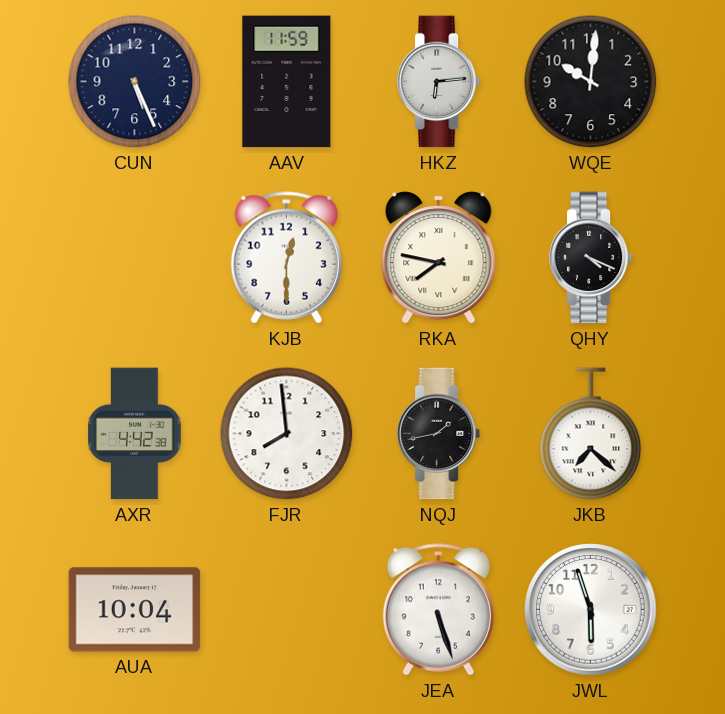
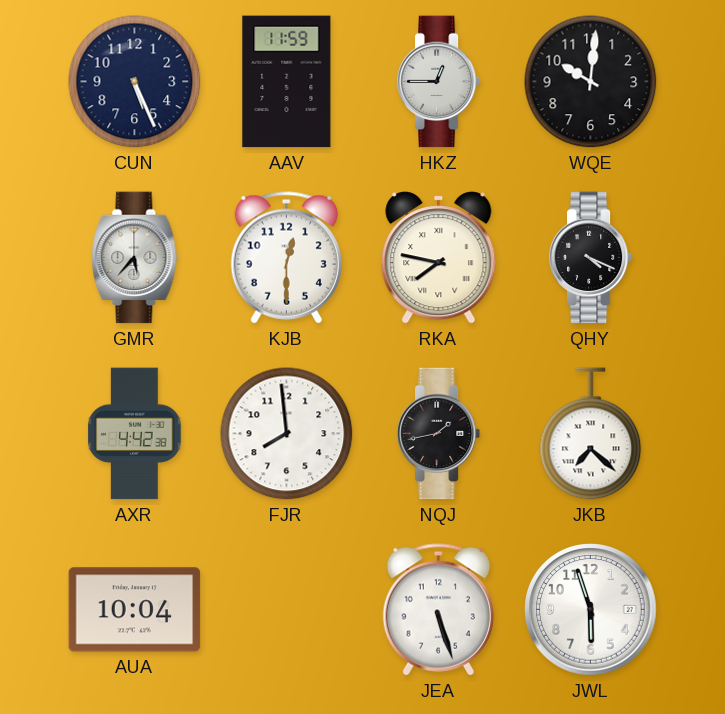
HKZ: 6:14 -> 12:45 (439, 82)
GMR: none -> 5:37 (135, 258)
